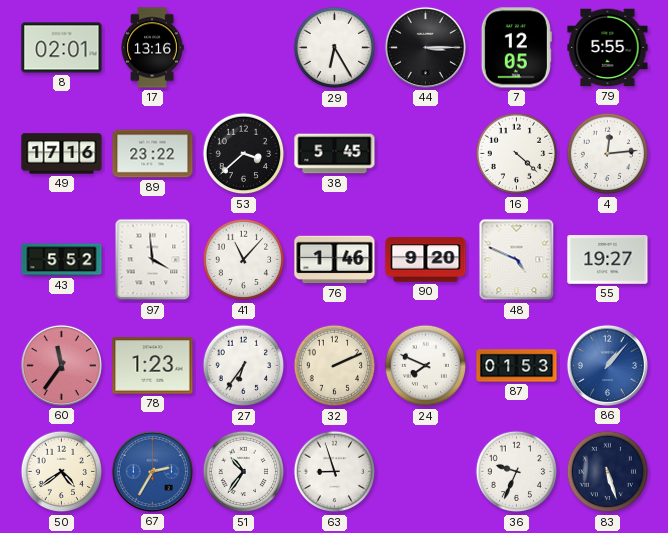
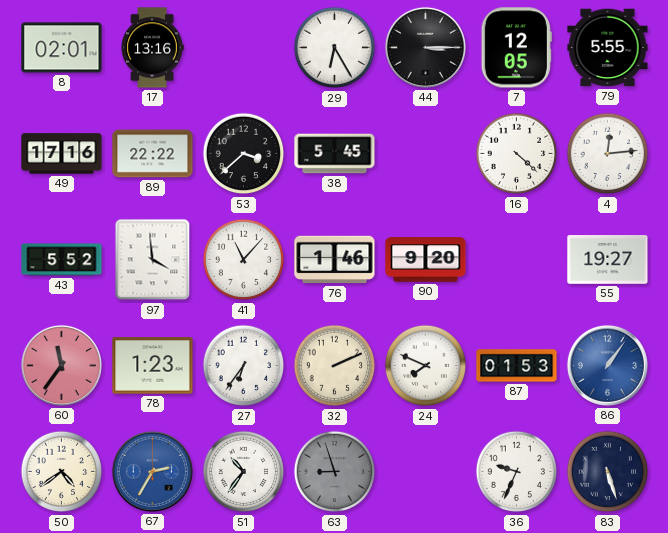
89: 23:22 -> 22:22 (153, 154)
48: 4:49 -> none (517, 260)
86: 1:07 -> 1:06 (607, 365)
63 dial: white -> grey (335, 472)
